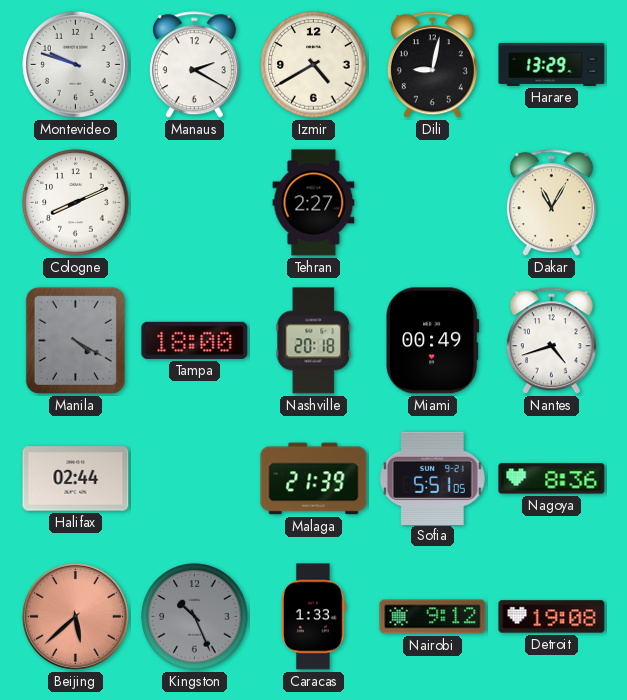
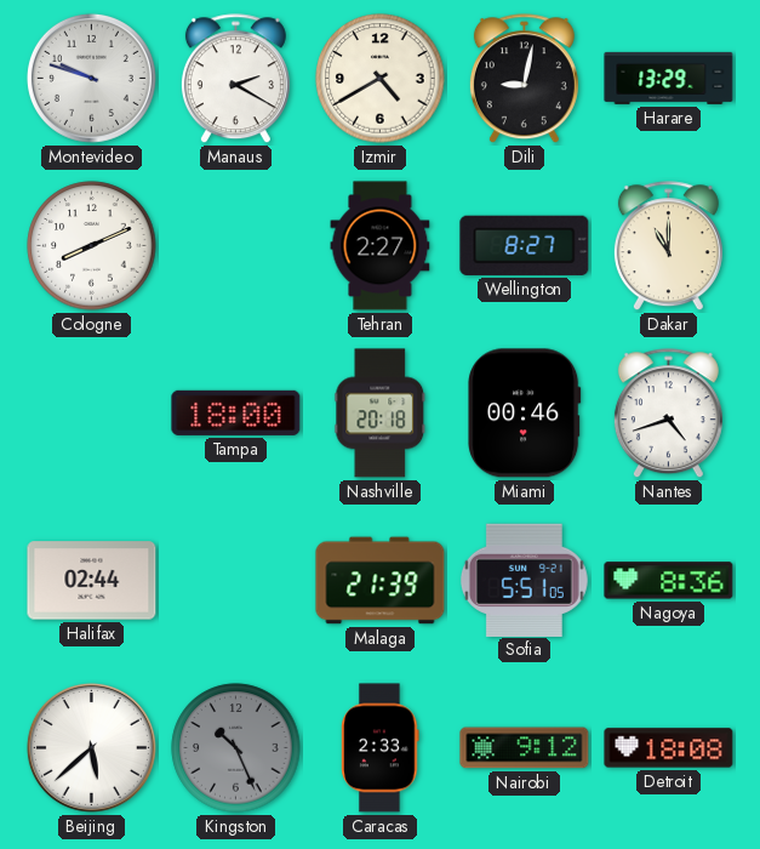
Wellington: none -> 8:27 (525, 245)
Dakar: 11:05 -> 11:00 (668, 246)
Manila: 4:20 -> none (75, 340)
Miami: 00:49 -> 00:46 (525, 414)
Beijing dial: salmon -> white (91, 747)
Caracas: 1:33 -> 2:33 (381, 748)
Detroit: 19:08 -> 18:08 (669, 748)
